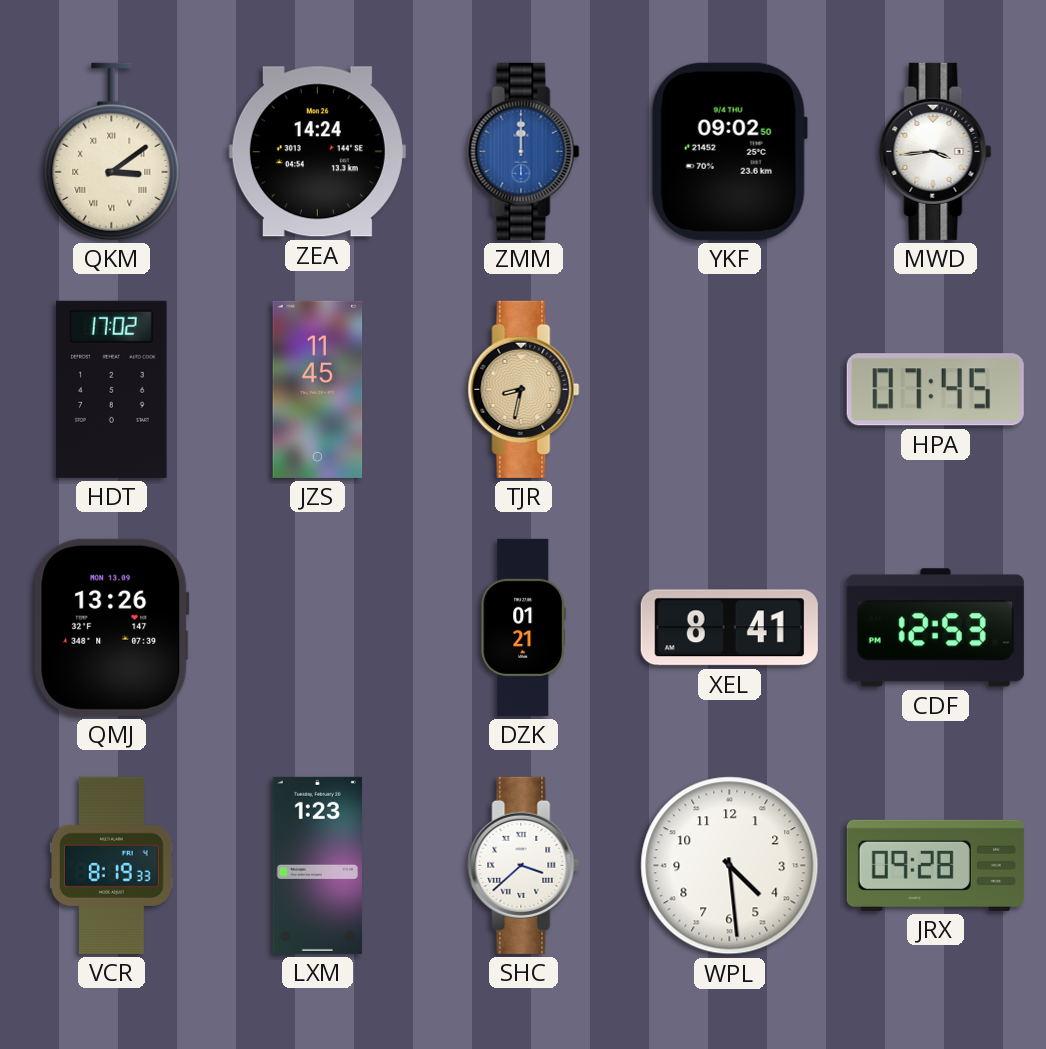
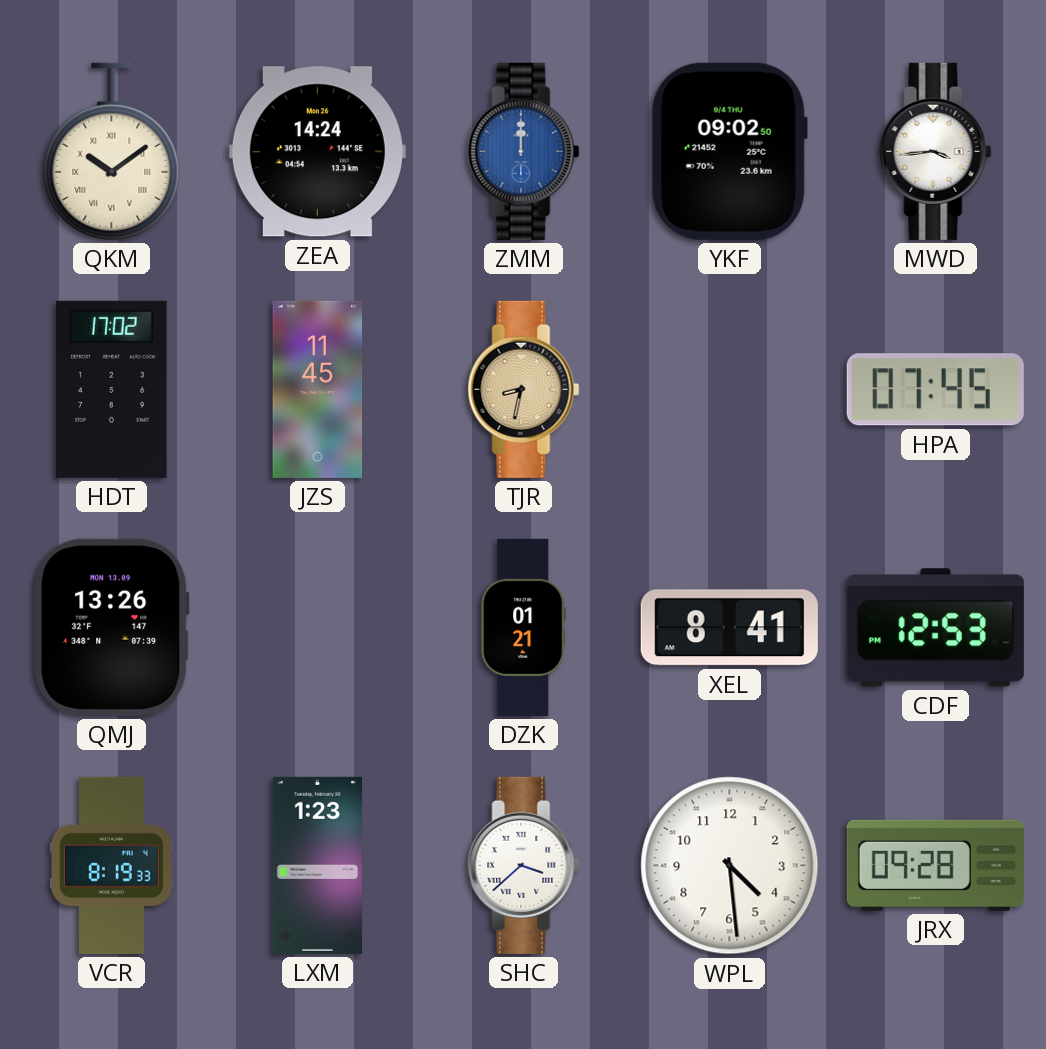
QKM: 3:09 -> 10:09 (112, 151)
